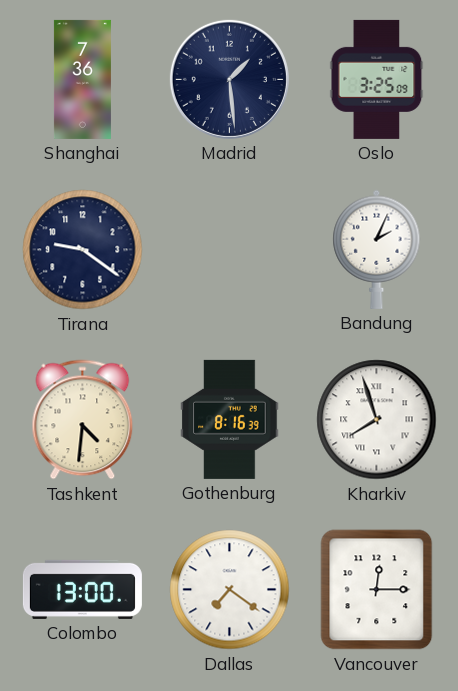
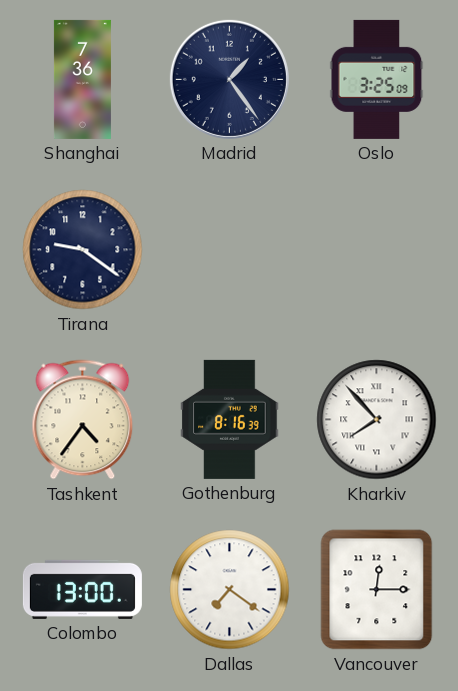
Madrid: 1:29 -> 1:24 (229, 79)
Bandung: 2:04 -> none (377, 249)
Tashkent: 4:31 -> 4:36 (83, 420)
Kharkiv: 7:57 -> 7:53 (377, 420)
